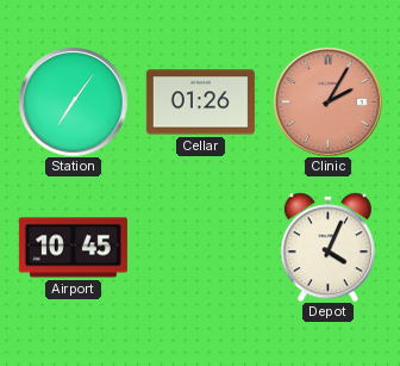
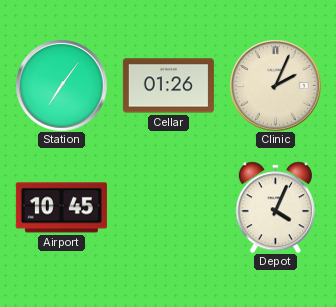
Clinic: 2:05 -> 2:04 (275, 85)
Clinic dial: salmon -> cream (275, 85)
